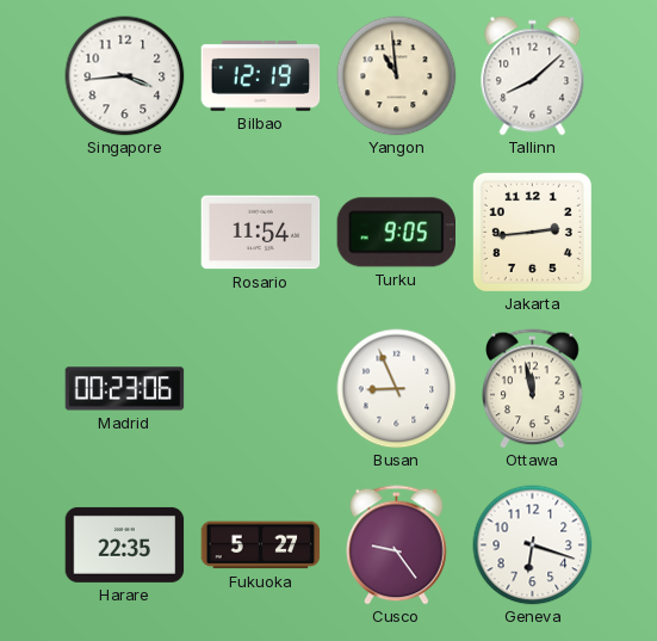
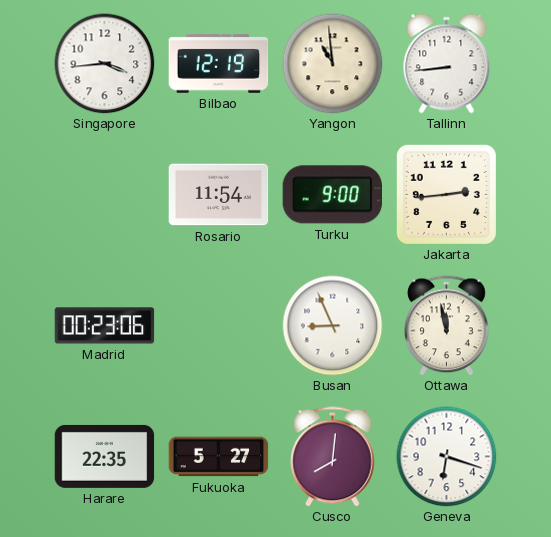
Tallinn: 8:08 -> 8:44 (447, 64)
Turku: 9:05 -> 9:00 (332, 195)
Cusco: 9:24 -> 8:01 (333, 457)
